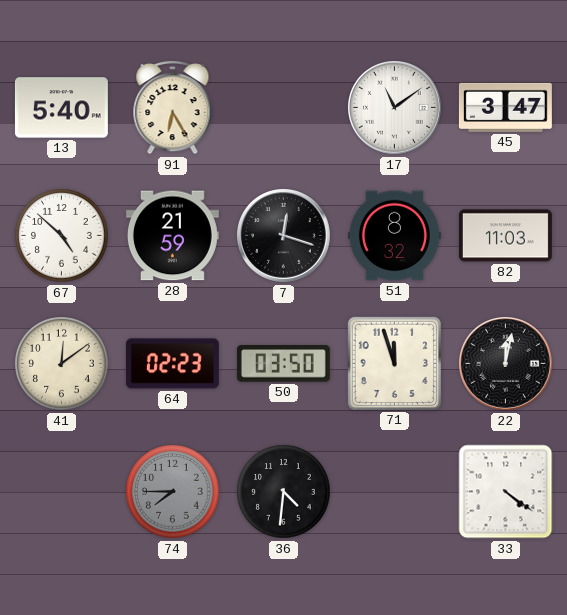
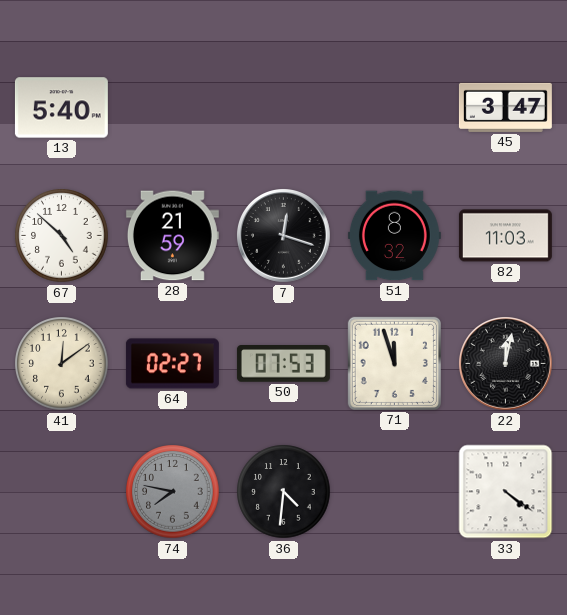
91: 6:25 -> none (173, 107)
17: 11:09 -> none (395, 108)
64: 02:23 -> 02:27 (172, 364)
50: 03:50 -> 07:53 (283, 364)
74: 7:45 -> 7:47 (173, 492)
